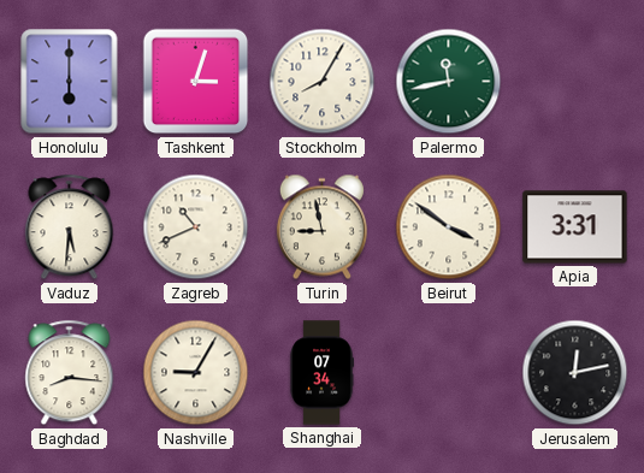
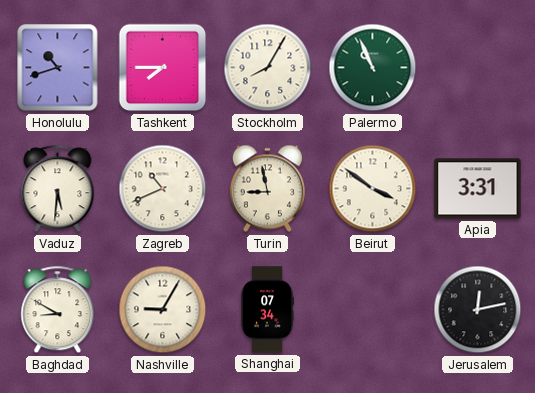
Honolulu: 6:00 -> 10:42 (58, 68)
Tashkent: 3:03 -> 7:45 (163, 68)
Palermo: 11:43 -> 10:56 (373, 68)
Baghdad: 8:16 -> 8:50 (58, 310)
